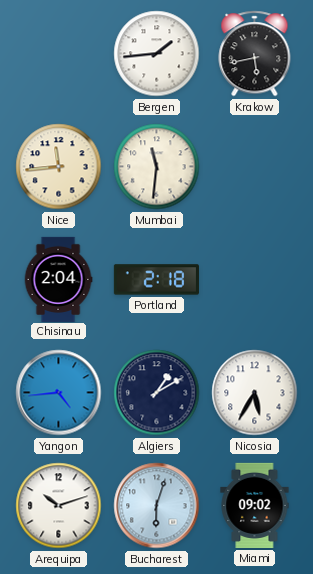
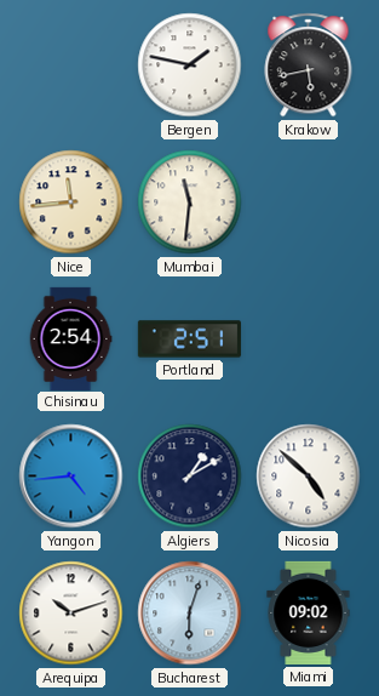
Bergen: 1:44 -> 1:47 (190, 65)
Chisinau: 2:04 -> 2:54 (70, 338)
Portland: 2:18 -> 2:51 (189, 340)
Nicosia: 5:35 -> 4:52 (309, 477)
